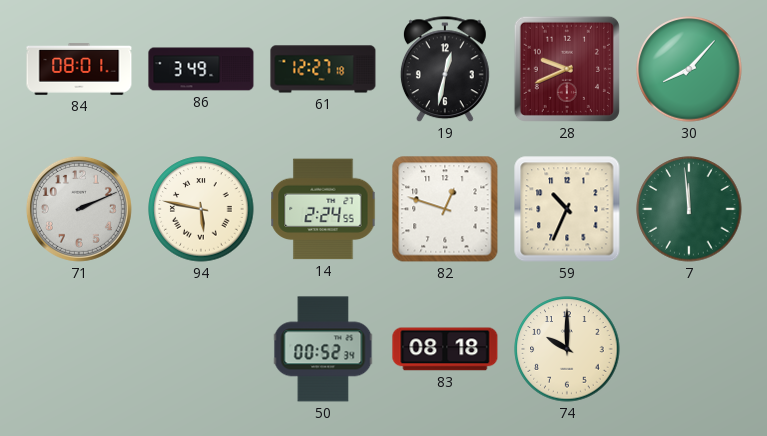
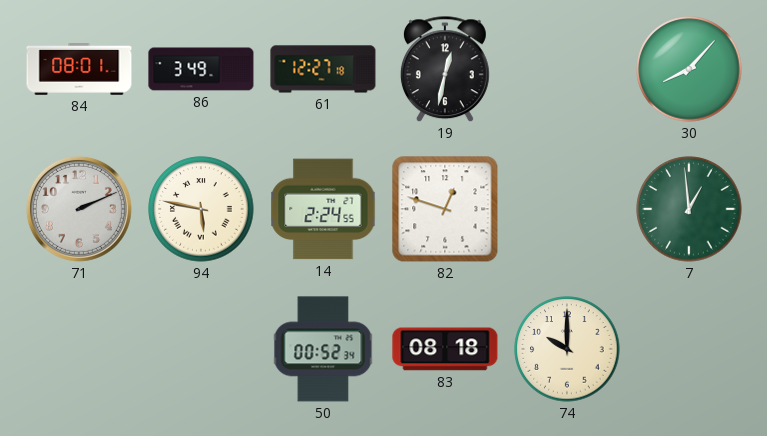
28: 9:41 -> none (567, 69)
59: 10:34 -> none (567, 209)
7: 11:59 -> 12:59 (689, 209)
